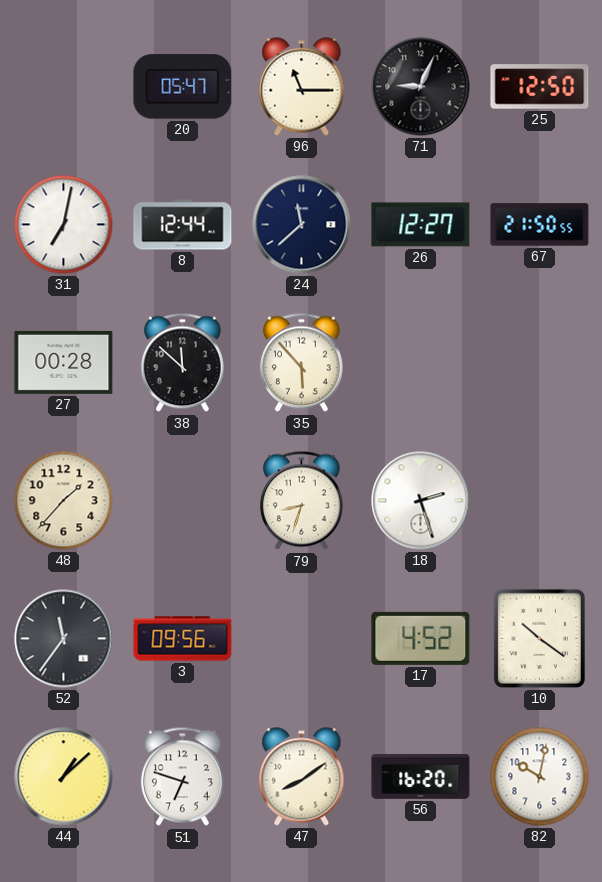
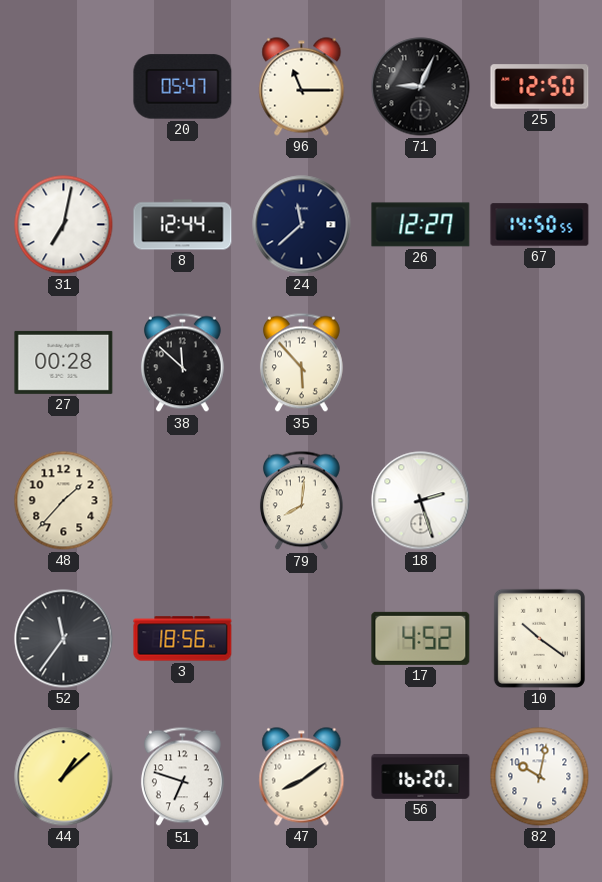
67: 21:50 -> 14:50 (540, 225)
79: 8:33 -> 8:01 (301, 501)
3: 09:56 -> 18:56 (183, 639)
